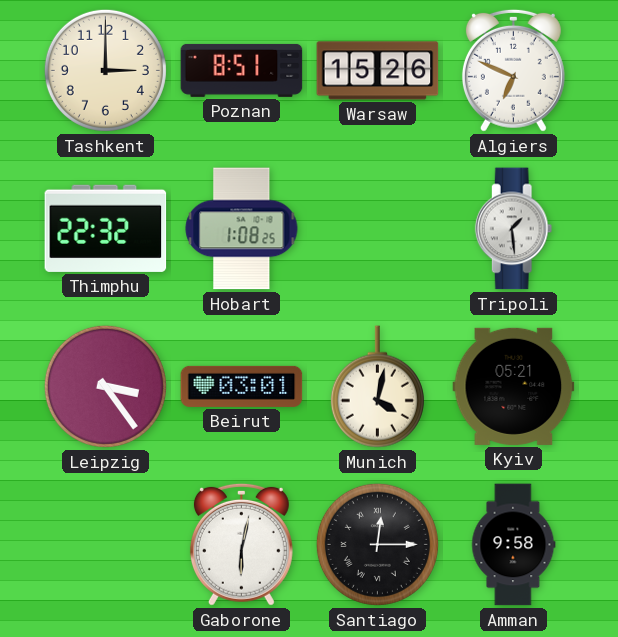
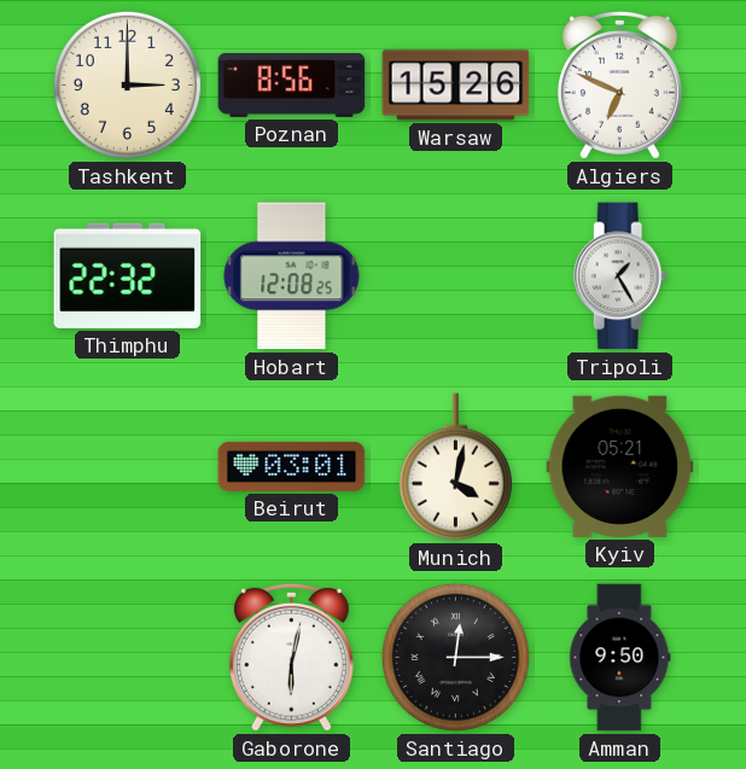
Poznan: 8:51 -> 8:56 (292, 85)
Hobart: 1:08 -> 12:08 (292, 276)
Tripoli: 1:29 -> 1:25 (620, 276)
Leipzig: 3:24 -> none (105, 386)
Amman: 9:58 -> 9:50 (620, 658)
